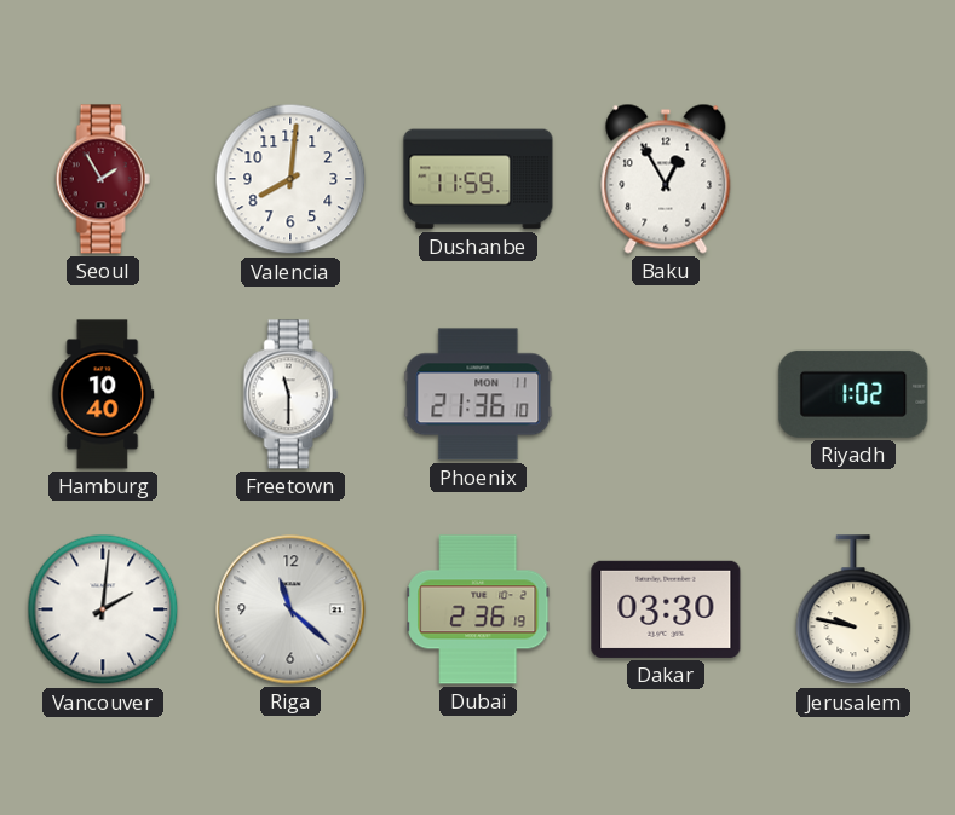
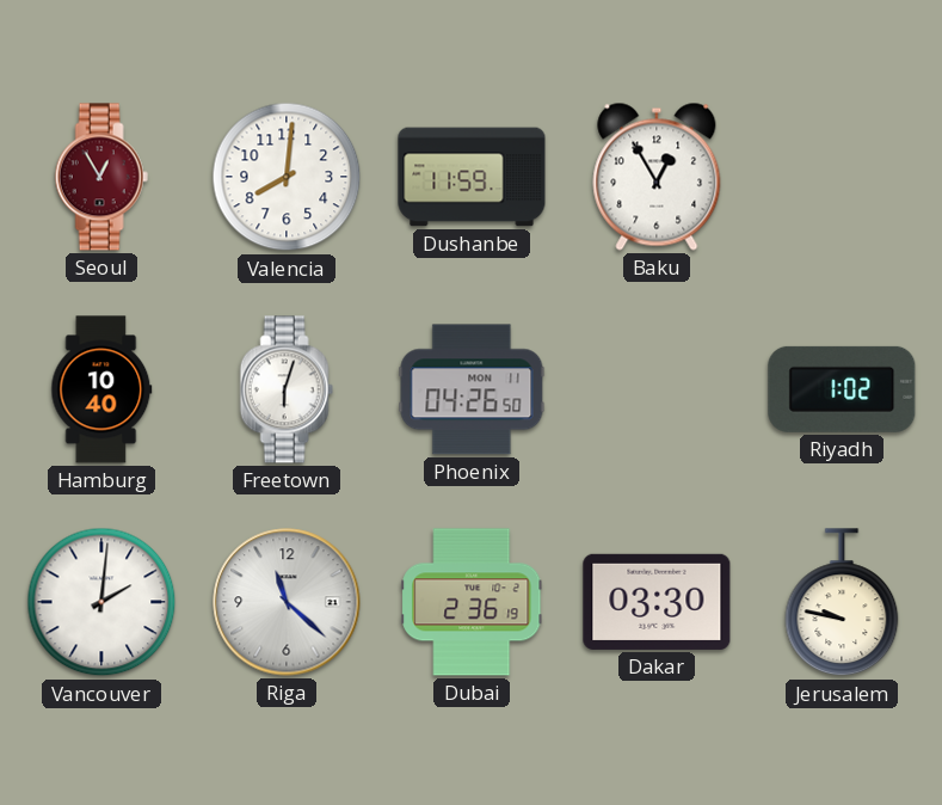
Seoul: 1:55 -> 12:55 (101, 177)
Freetown: 11:30 -> 6:03 (287, 389)
Phoenix: 21:36 -> 04:26 (472, 389)
